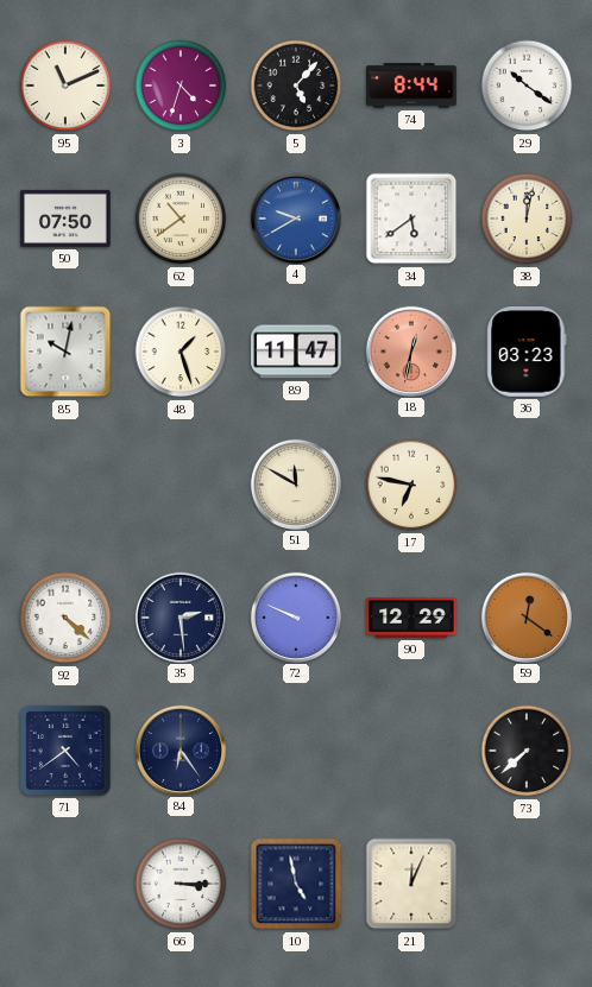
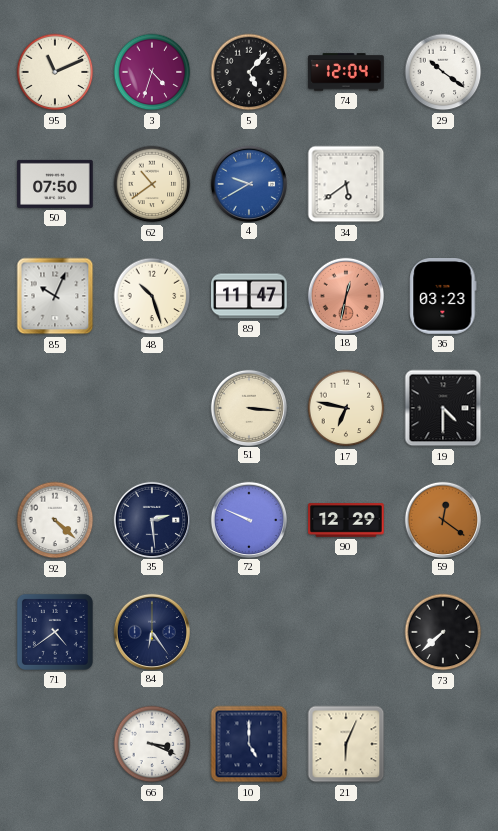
74: 8:44 -> 12:04 (346, 72)
38: 12:02 -> none (527, 219)
85: 10:02 -> 10:04 (55, 296)
48: 1:27 -> 10:27 (152, 296)
51: 11:50 -> 3:16 (248, 407)
19: none -> 4:30 (443, 408)
66: 3:15 -> 3:19 (152, 744)
10: 4:58 -> 5:00 (249, 744)
21: 12:04 -> 6:04 (346, 744)
